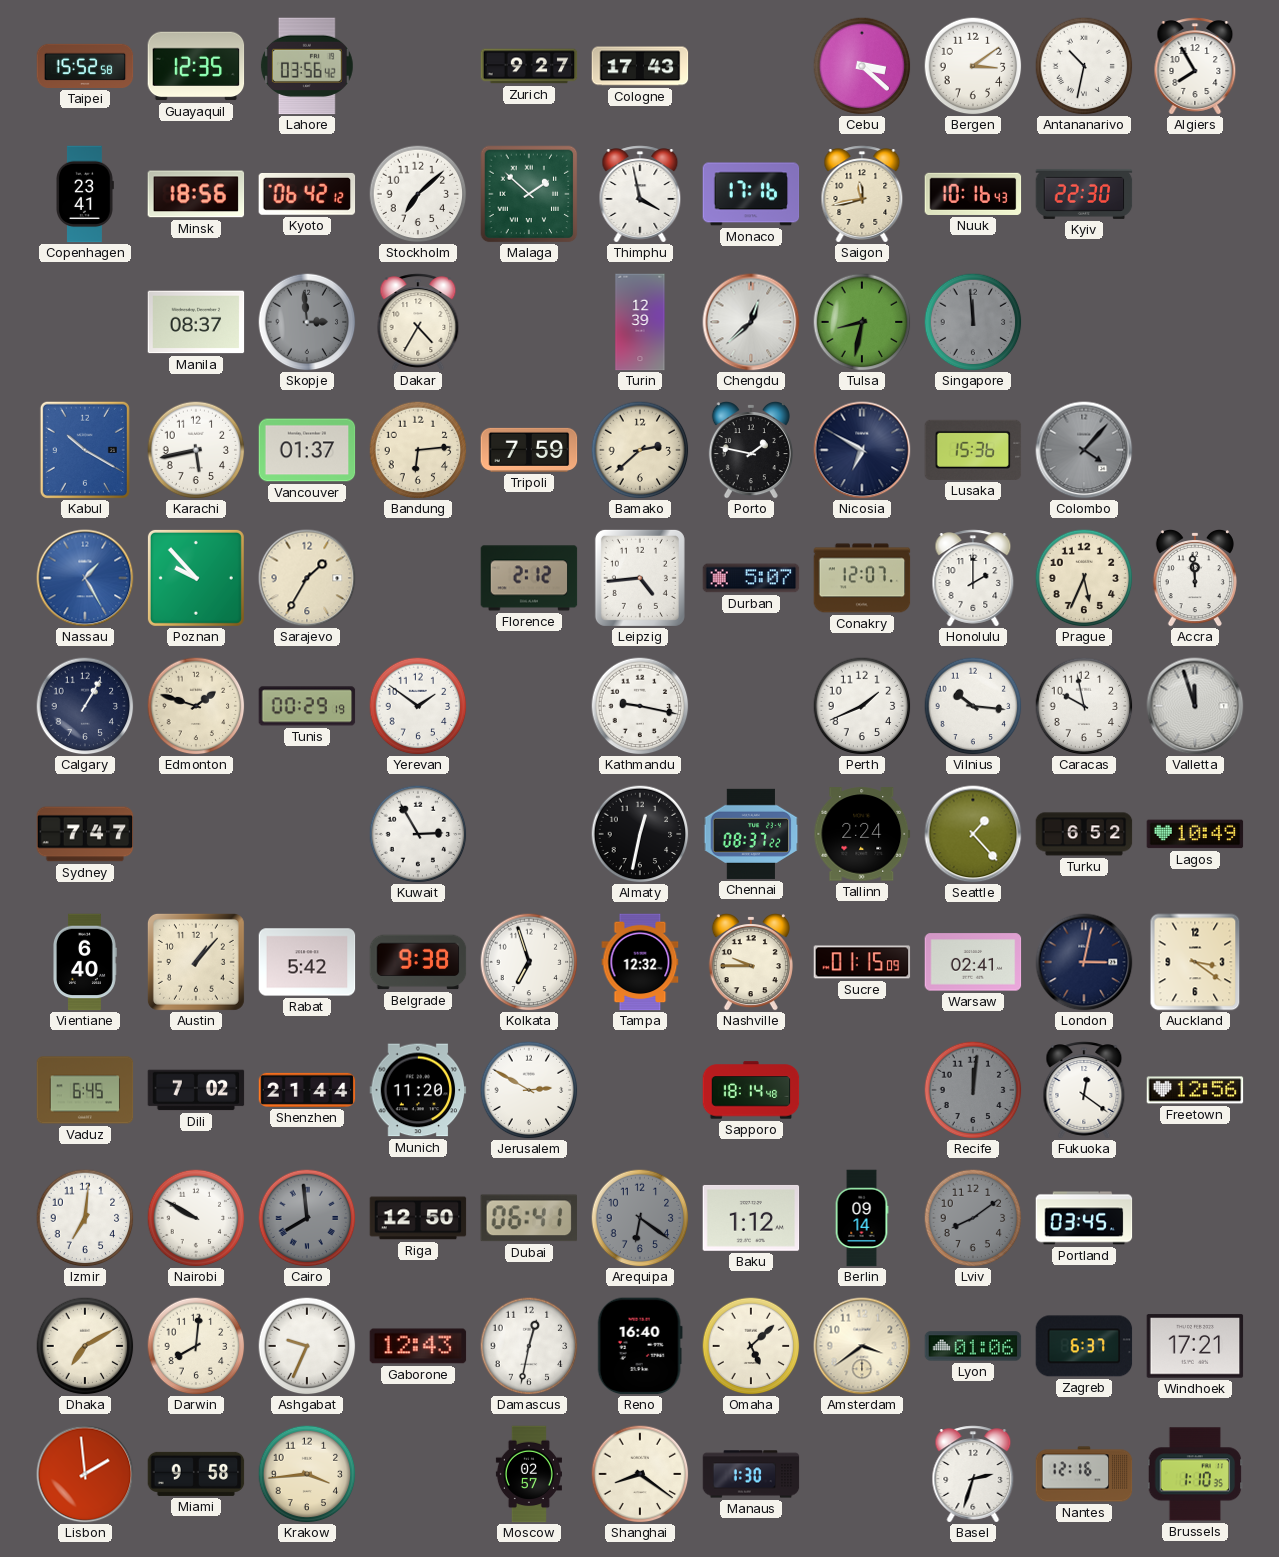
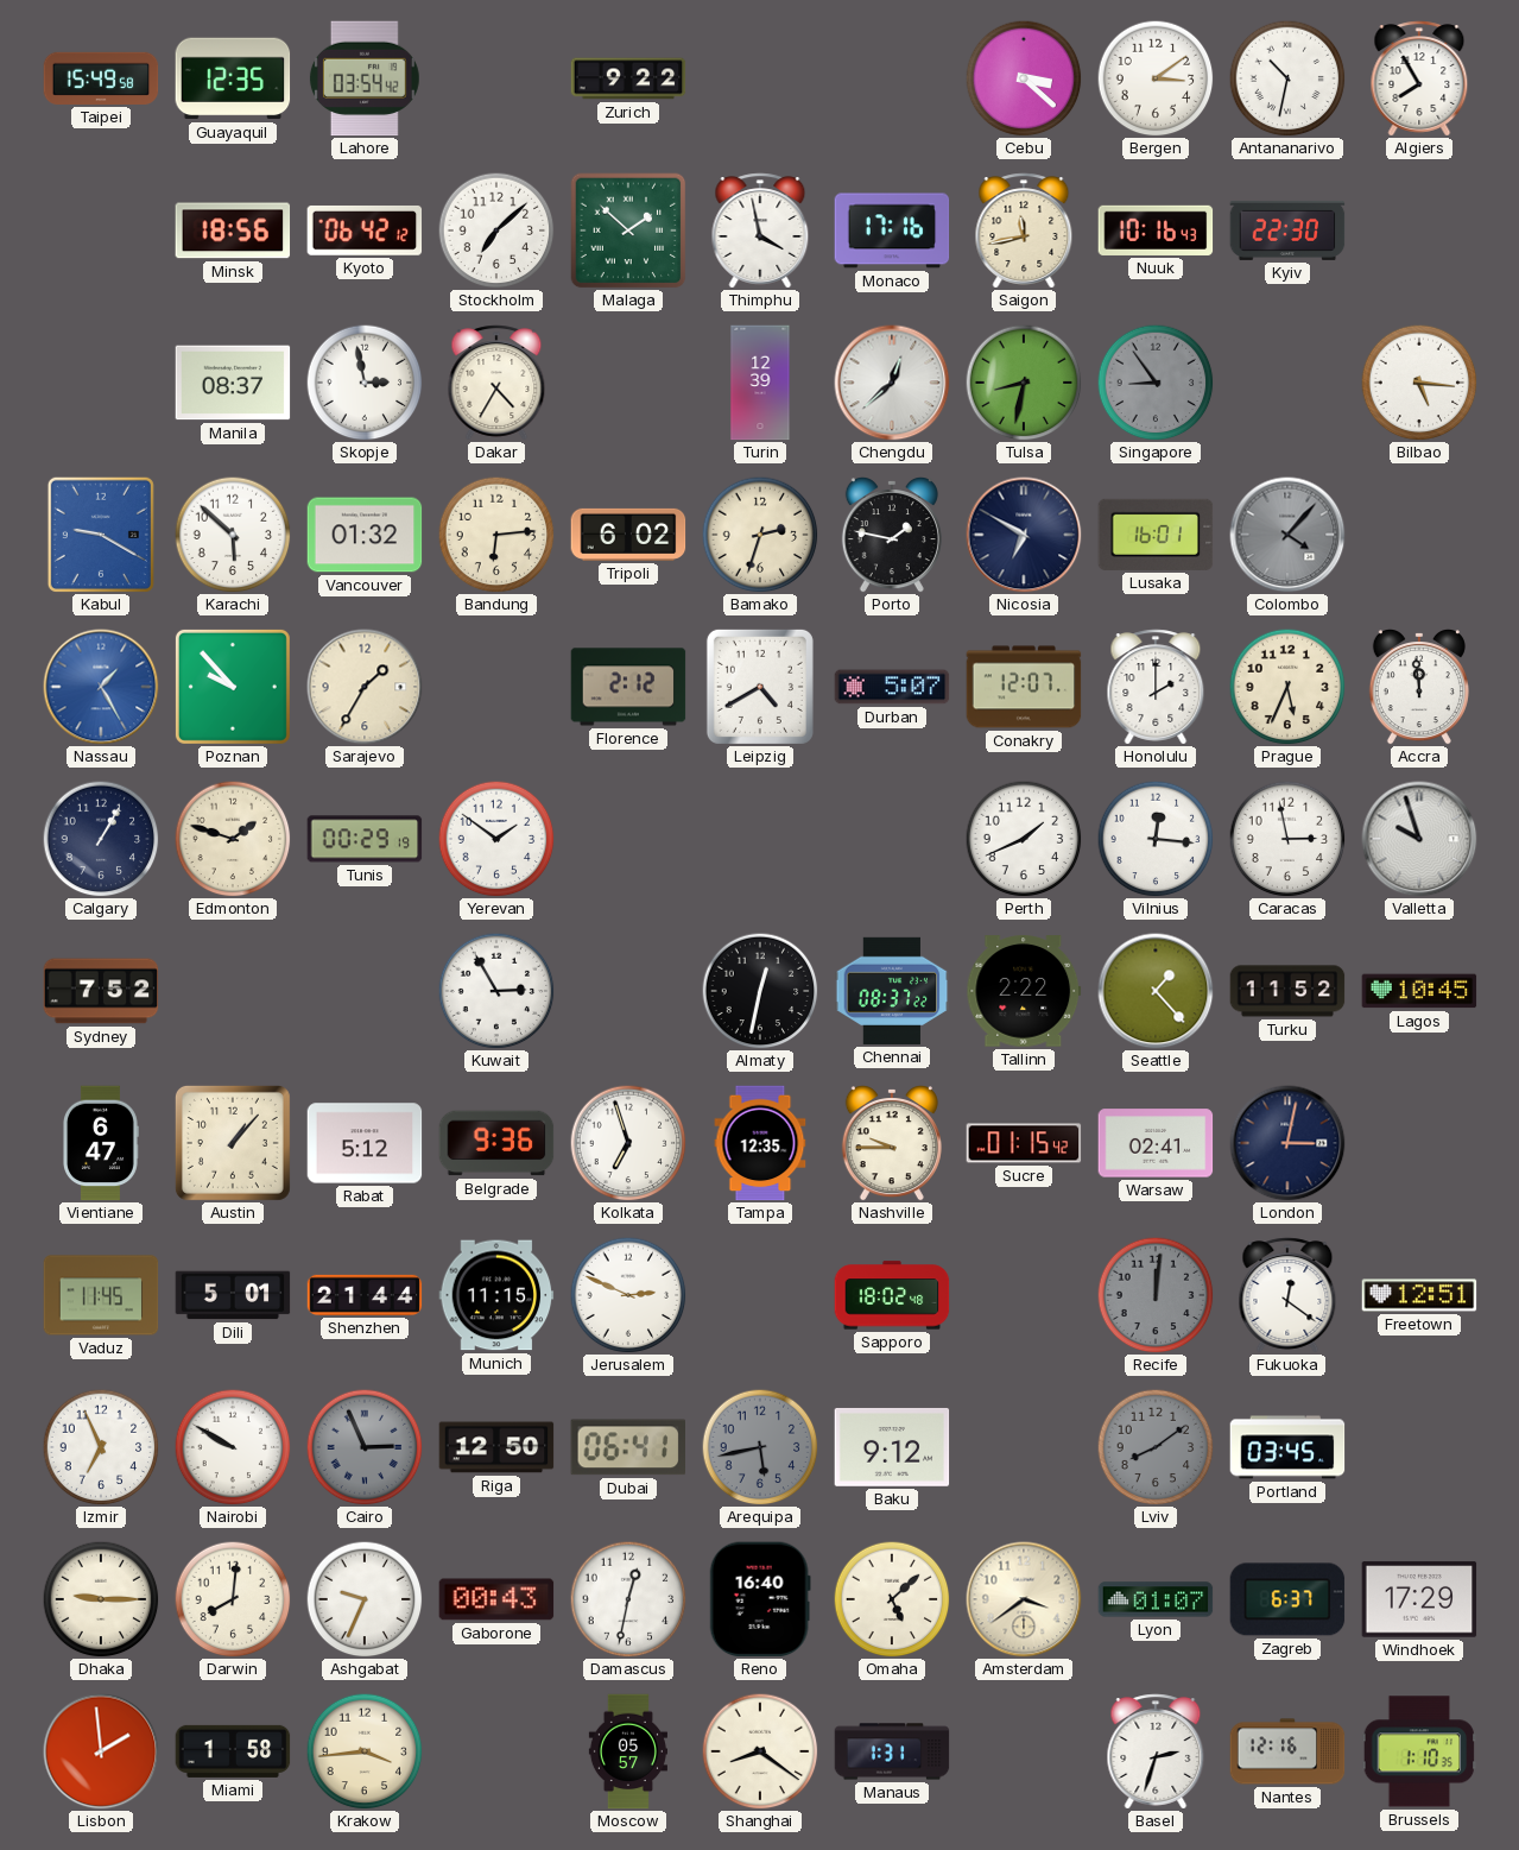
Taipei: 15:52 -> 15:49 (101, 78)
Lahore: 03:56 -> 03:54 (365, 78)
Zurich: 9:27 -> 9:22 (628, 78)
Cologne: 17:43 -> none (640, 66)
Copenhagen: 23:41 -> none (85, 194)
Skopje: 2:59 -> 2:58 (365, 383)
Skopje dial: grey -> white (365, 383)
Singapore: 11:59 -> 8:54 (1156, 383)
Bilbao: none -> 5:16 (1419, 383)
Kabul: 10:20 -> 9:20 (101, 535)
Karachi: 5:43 -> 5:52 (233, 535)
Vancouver: 01:37 -> 01:32 (365, 535)
Tripoli: 7:59 -> 6:02 (628, 535)
Bamako: 2:38 -> 2:33 (760, 535)
Lusaka: 15:36 -> 16:01 (1156, 535)
Leipzig: 4:44 -> 4:40 (760, 687)
Kathmandu: 9:17 -> none (640, 706)
Vilnius: 10:16 -> 12:16 (1156, 839)
Caracas: 9:58 -> 2:58 (1287, 839)
Valletta: 11:57 -> 9:57 (1419, 839)
Sydney: 7:47 -> 7:52 (101, 991)
Tallinn: 2:24 -> 2:22 (1024, 991)
Turku: 6:52 -> 11:52 (1287, 991)
Lagos: 10:49 -> 10:45 (1419, 991)
Vientiane: 6:40 -> 6:47 (101, 1143)
Rabat: 5:42 -> 5:12 (365, 1143)
Belgrade: 9:38 -> 9:36 (496, 1143)
Tampa: 12:32 -> 12:35 (760, 1143)
Sucre: 01:15:09 -> 01:15:42 (1024, 1143)
Auckland: 3:21 -> none (1195, 962)
Vaduz: 6:45 -> 11:45 (101, 1295)
Dili: 7:02 -> 5:01 (233, 1295)
Munich: 11:20 -> 11:15 (496, 1295)
Jerusalem: 2:50 -> 2:49 (628, 1295)
Sapporo: 18:14 -> 18:02 (892, 1295)
Freetown: 12:56 -> 12:51 (1419, 1295)
Izmir: 7:01 -> 6:56 (101, 1447)
Cairo: 7:59 -> 2:56 (365, 1447)
Arequipa: 6:21 -> 5:43 (760, 1447)
Baku: 1:12 -> 9:12 (892, 1447)
Berlin: 09:14 -> none (862, 1218)
Dhaka: 7:10 -> 9:15 (101, 1599)
Gaborone: 12:43 -> 00:43 (496, 1599)
Lyon: 01:06 -> 01:07 (1156, 1599)
Windhoek: 17:21 -> 17:29 (1419, 1599)
Miami: 9:58 -> 1:58 (233, 1751)
Moscow: 02:57 -> 05:57 (628, 1751)
Manaus: 1:30 -> 1:31 (892, 1751)
